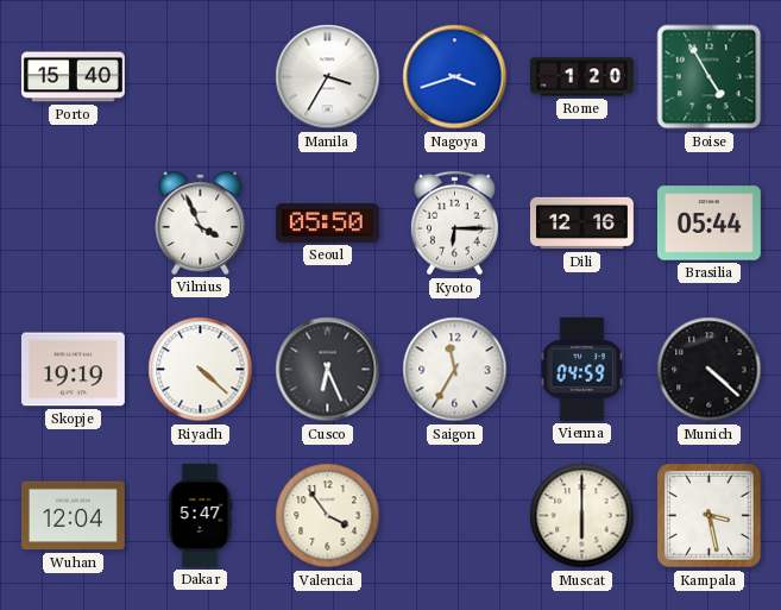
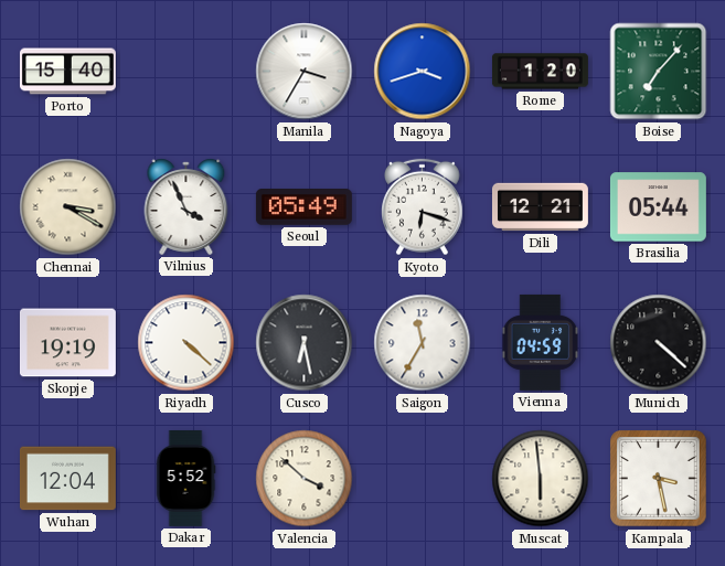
Boise: 4:55 -> 7:07 (659, 72)
Chennai: none -> 3:20 (68, 207)
Seoul: 05:50 -> 05:49 (303, 207)
Kyoto: 6:15 -> 6:18 (423, 207)
Dili: 12:16 -> 12:21 (540, 207)
Cusco: 6:26 -> 6:28 (305, 343)
Dakar: 5:47 -> 5:52 (185, 478)
Valencia: 3:54 -> 3:52 (305, 479)
Muscat: 6:00 -> 5:59 (541, 479)
